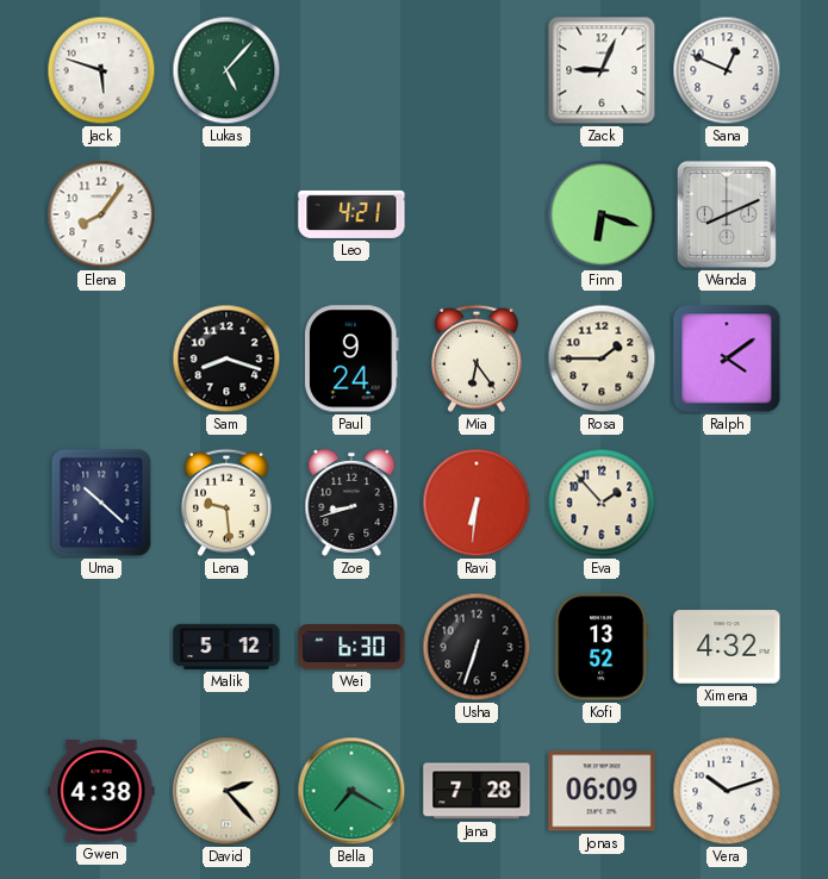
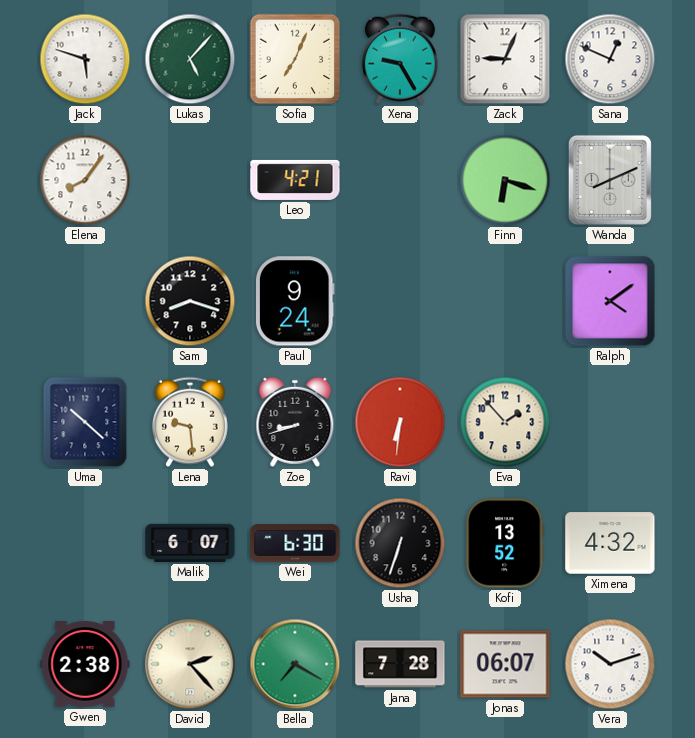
Sofia: none -> 7:04 (295, 59)
Xena: none -> 9:25 (400, 59)
Mia: 6:24 -> none (477, 359)
Rosa: 1:45 -> none (602, 359)
Malik: 5:12 -> 6:07 (190, 543)
Gwen: 4:38 -> 2:38 (85, 665)
Jonas: 06:09 -> 06:07 (505, 664)
